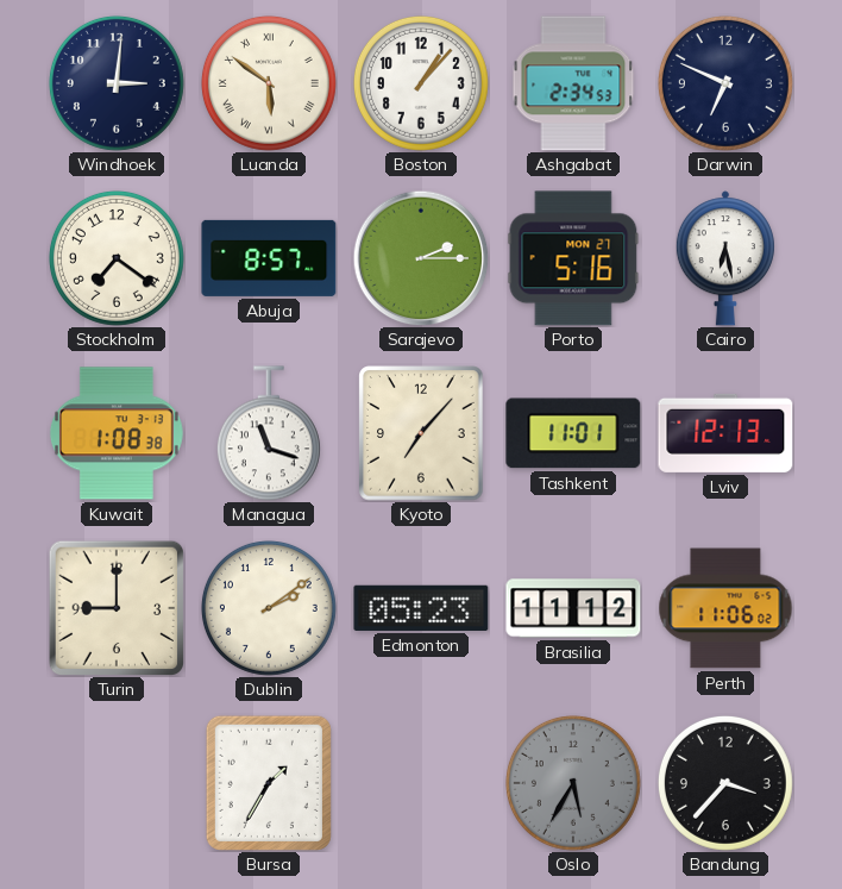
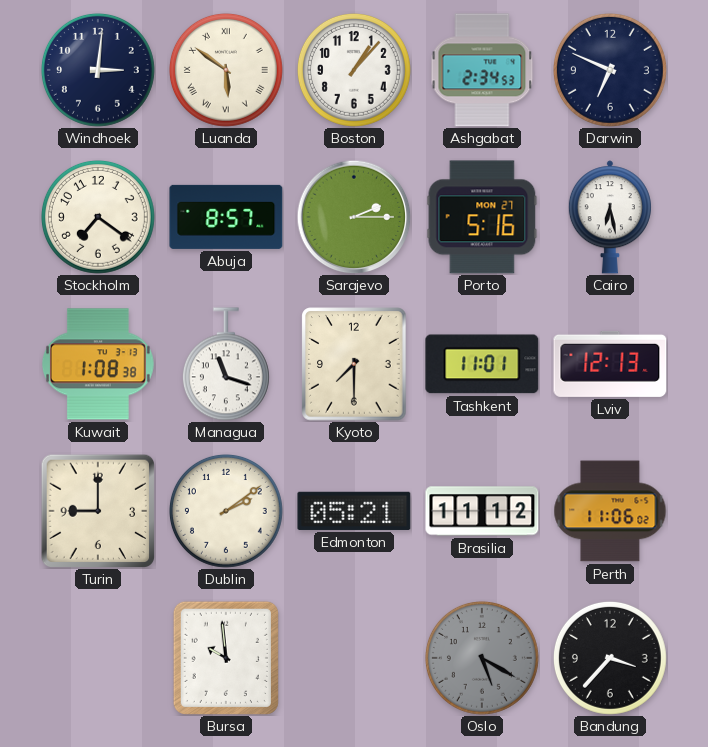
Kyoto: 7:07 -> 7:30 (354, 364)
Edmonton: 05:23 -> 05:21 (354, 511)
Bursa: 1:35 -> 9:59 (226, 658)
Oslo: 5:35 -> 5:20 (482, 658)
